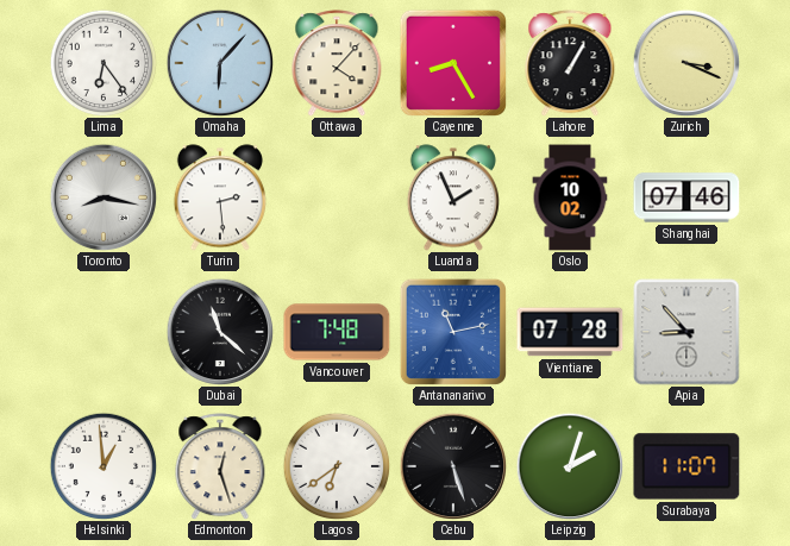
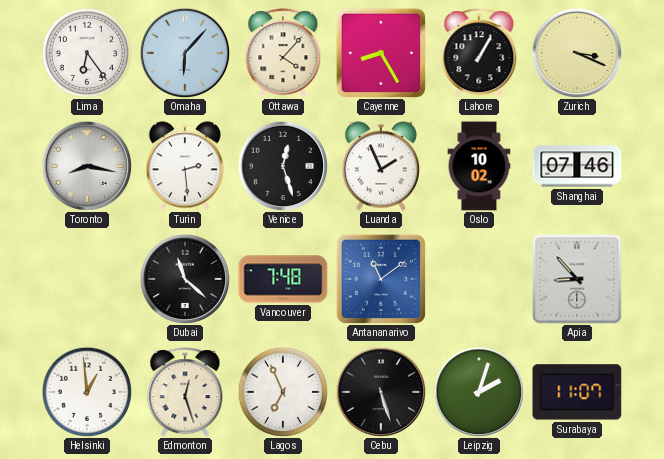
Venice: none -> 12:27 (283, 166)
Antananarivo: 11:13 -> 11:09 (381, 279)
Vientiane: 07:28 -> none (570, 332)
Lagos: 6:39 -> 6:56 (283, 392)
